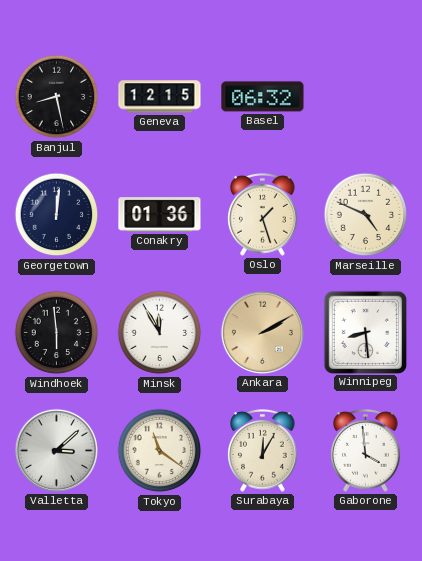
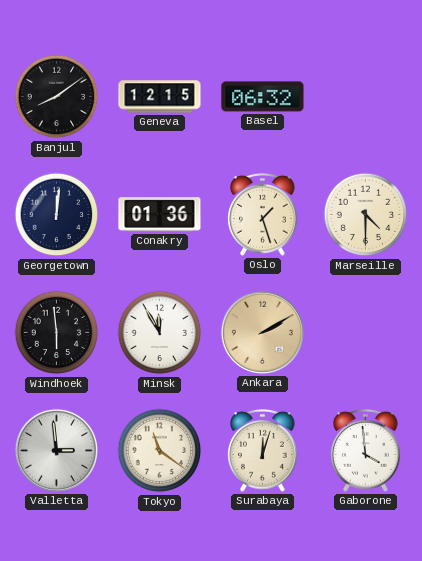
Banjul: 8:28 -> 8:09 (57, 97)
Marseille: 4:49 -> 4:30 (366, 215)
Winnipeg: 8:29 -> none (365, 332)
Valletta: 3:08 -> 2:59 (56, 450)
Surabaya: 12:05 -> 12:03 (263, 451)
